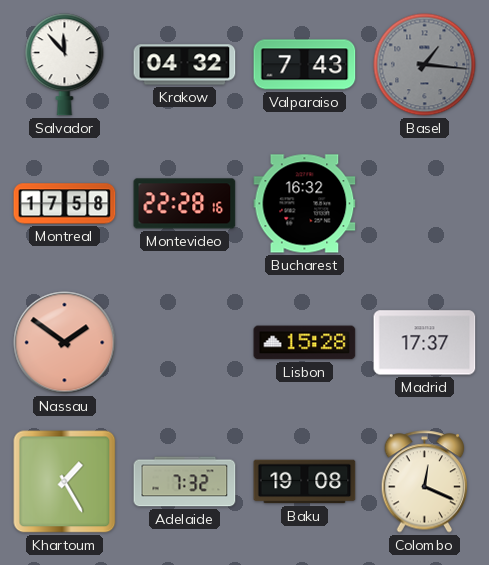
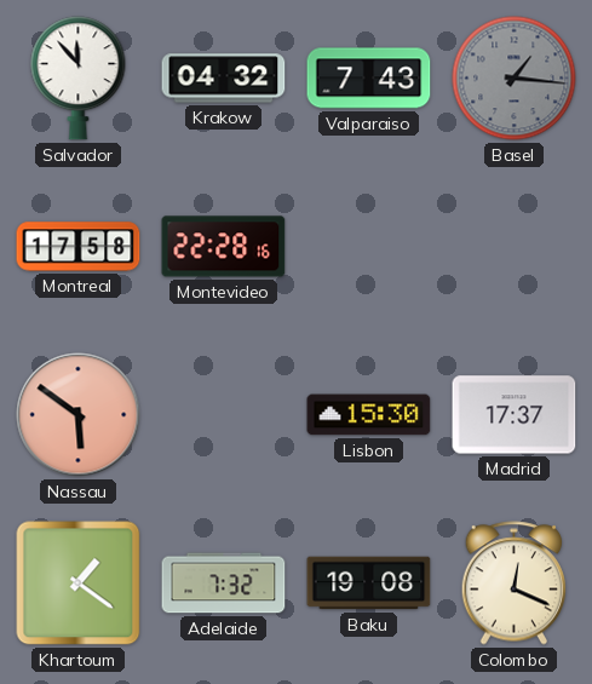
Bucharest: 16:32 -> none (305, 204)
Nassau: 1:51 -> 5:51 (79, 415)
Lisbon: 15:28 -> 15:30 (369, 415)
Khartoum: 1:25 -> 1:21 (79, 584)
